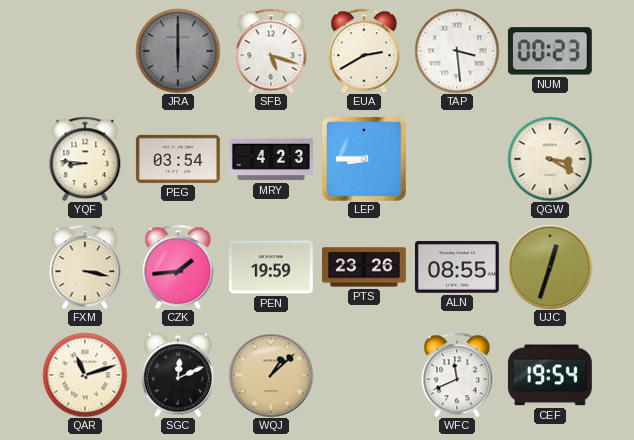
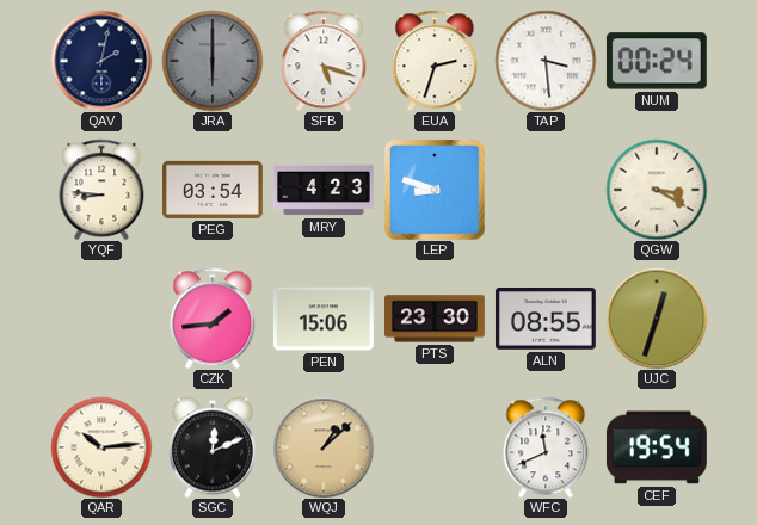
QAV: none -> 2:02 (101, 61)
EUA: 2:40 -> 2:33 (435, 61)
NUM: 00:23 -> 00:24 (657, 61)
LEP: 8:45 -> 8:48 (435, 190)
FXM: 3:17 -> none (85, 267)
PEN: 19:59 -> 15:06 (324, 319)
PTS: 23:26 -> 23:30 (436, 319)
QAR: 11:12 -> 10:14 (101, 447)
